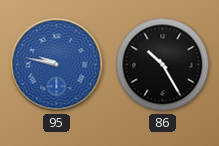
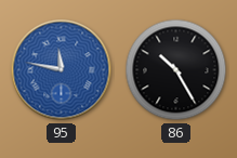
95: 9:47 -> 11:47 (62, 70)
